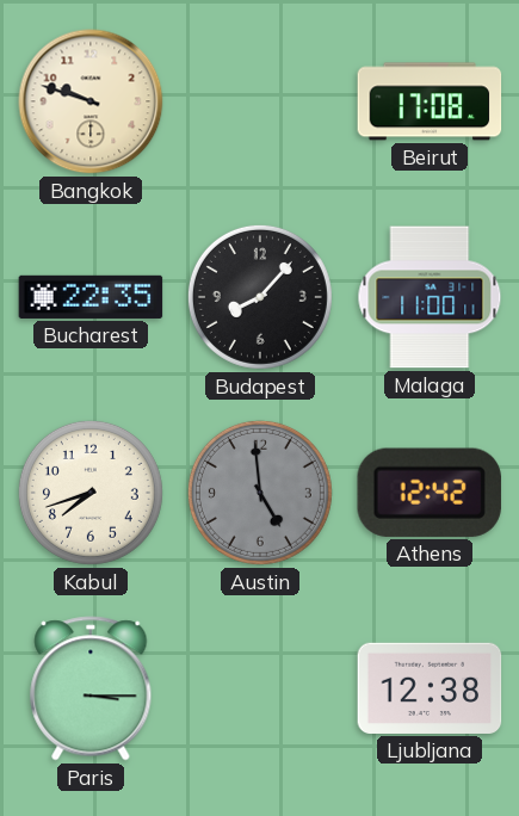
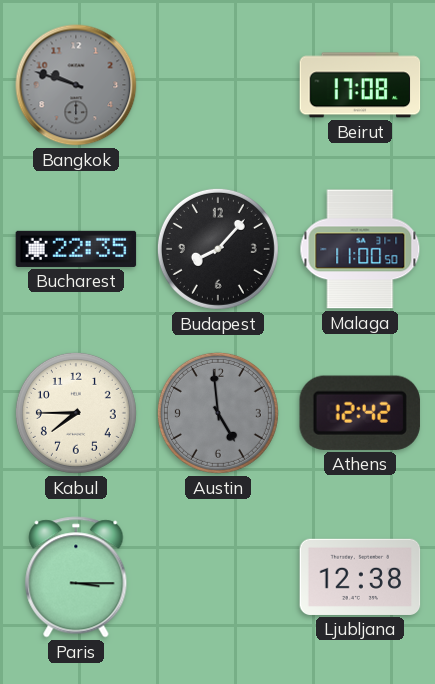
Bangkok dial: cream -> grey (76, 85)
Malaga: 11:00:11 -> 11:00:50 (360, 249)
Kabul: 7:42 -> 7:45 (76, 413)
